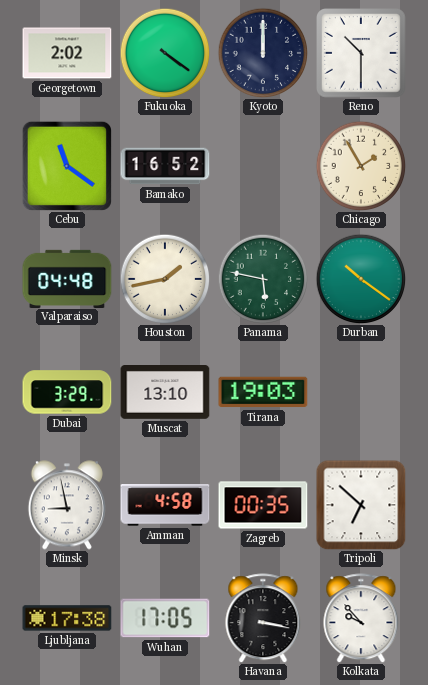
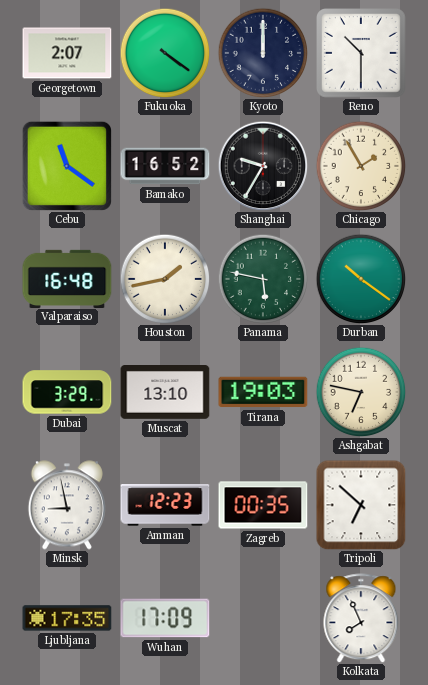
Georgetown: 2:02 -> 2:07 (67, 53)
Shanghai: none -> 9:35 (263, 166)
Valparaiso: 04:48 -> 16:48 (67, 278)
Ashgabat: none -> 6:47 (361, 392)
Amman: 4:58 -> 12:23 (165, 505)
Ljubljana: 17:38 -> 17:35 (67, 618)
Wuhan: 17:05 -> 17:09 (165, 618)
Havana: 3:17 -> none (263, 618)
Kolkata: 9:53 -> 7:56 (361, 618)
